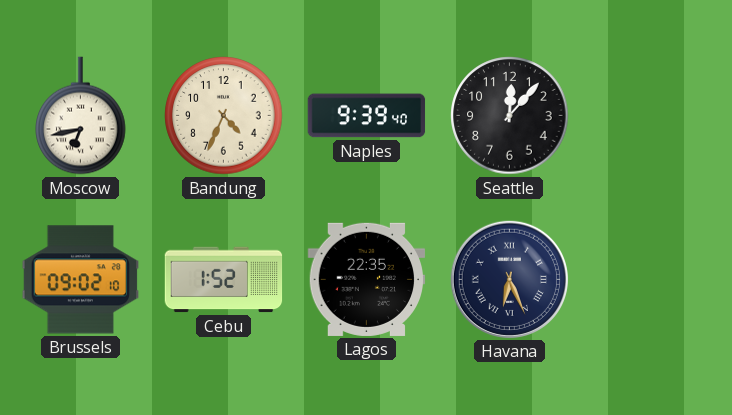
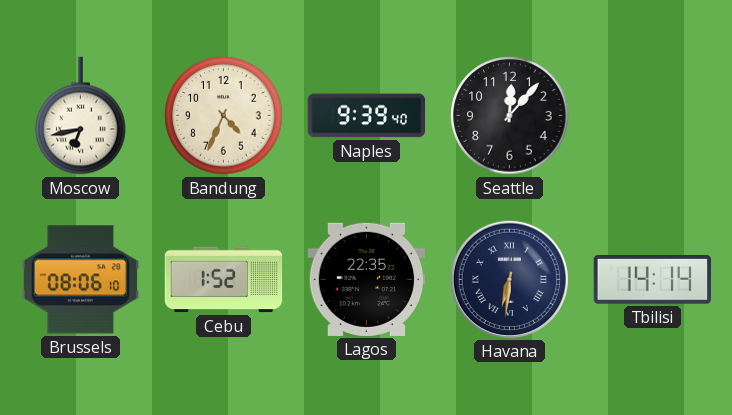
Brussels: 09:02 -> 08:06 (81, 280)
Havana: 6:26 -> 6:31 (509, 279)
Tbilisi: none -> 14:14 (652, 280)
